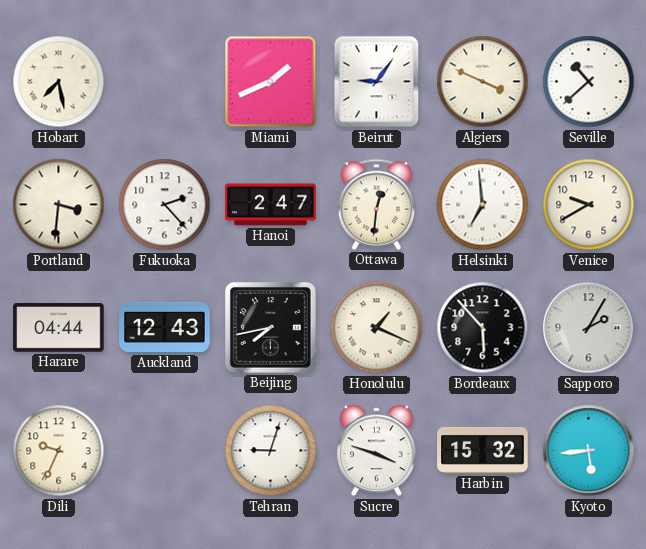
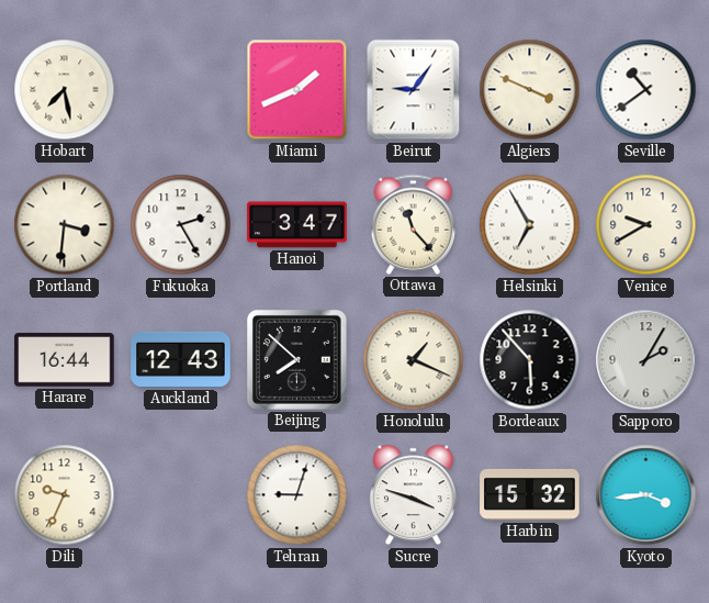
Seville: 10:38 -> 10:39 (646, 90)
Fukuoka: 2:23 -> 2:25 (181, 225)
Hanoi: 2:47 -> 3:47 (297, 225)
Ottawa: 12:31 -> 11:23 (414, 224)
Helsinki: 6:59 -> 6:55 (530, 225)
Harare: 04:44 -> 16:44 (65, 360)
Beijing: 7:43 -> 7:52 (296, 359)
Kyoto: 5:44 -> 3:44 (646, 495)
